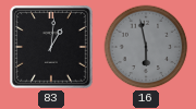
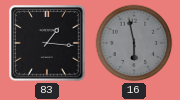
83: 1:01 -> 1:16 (47, 43)
